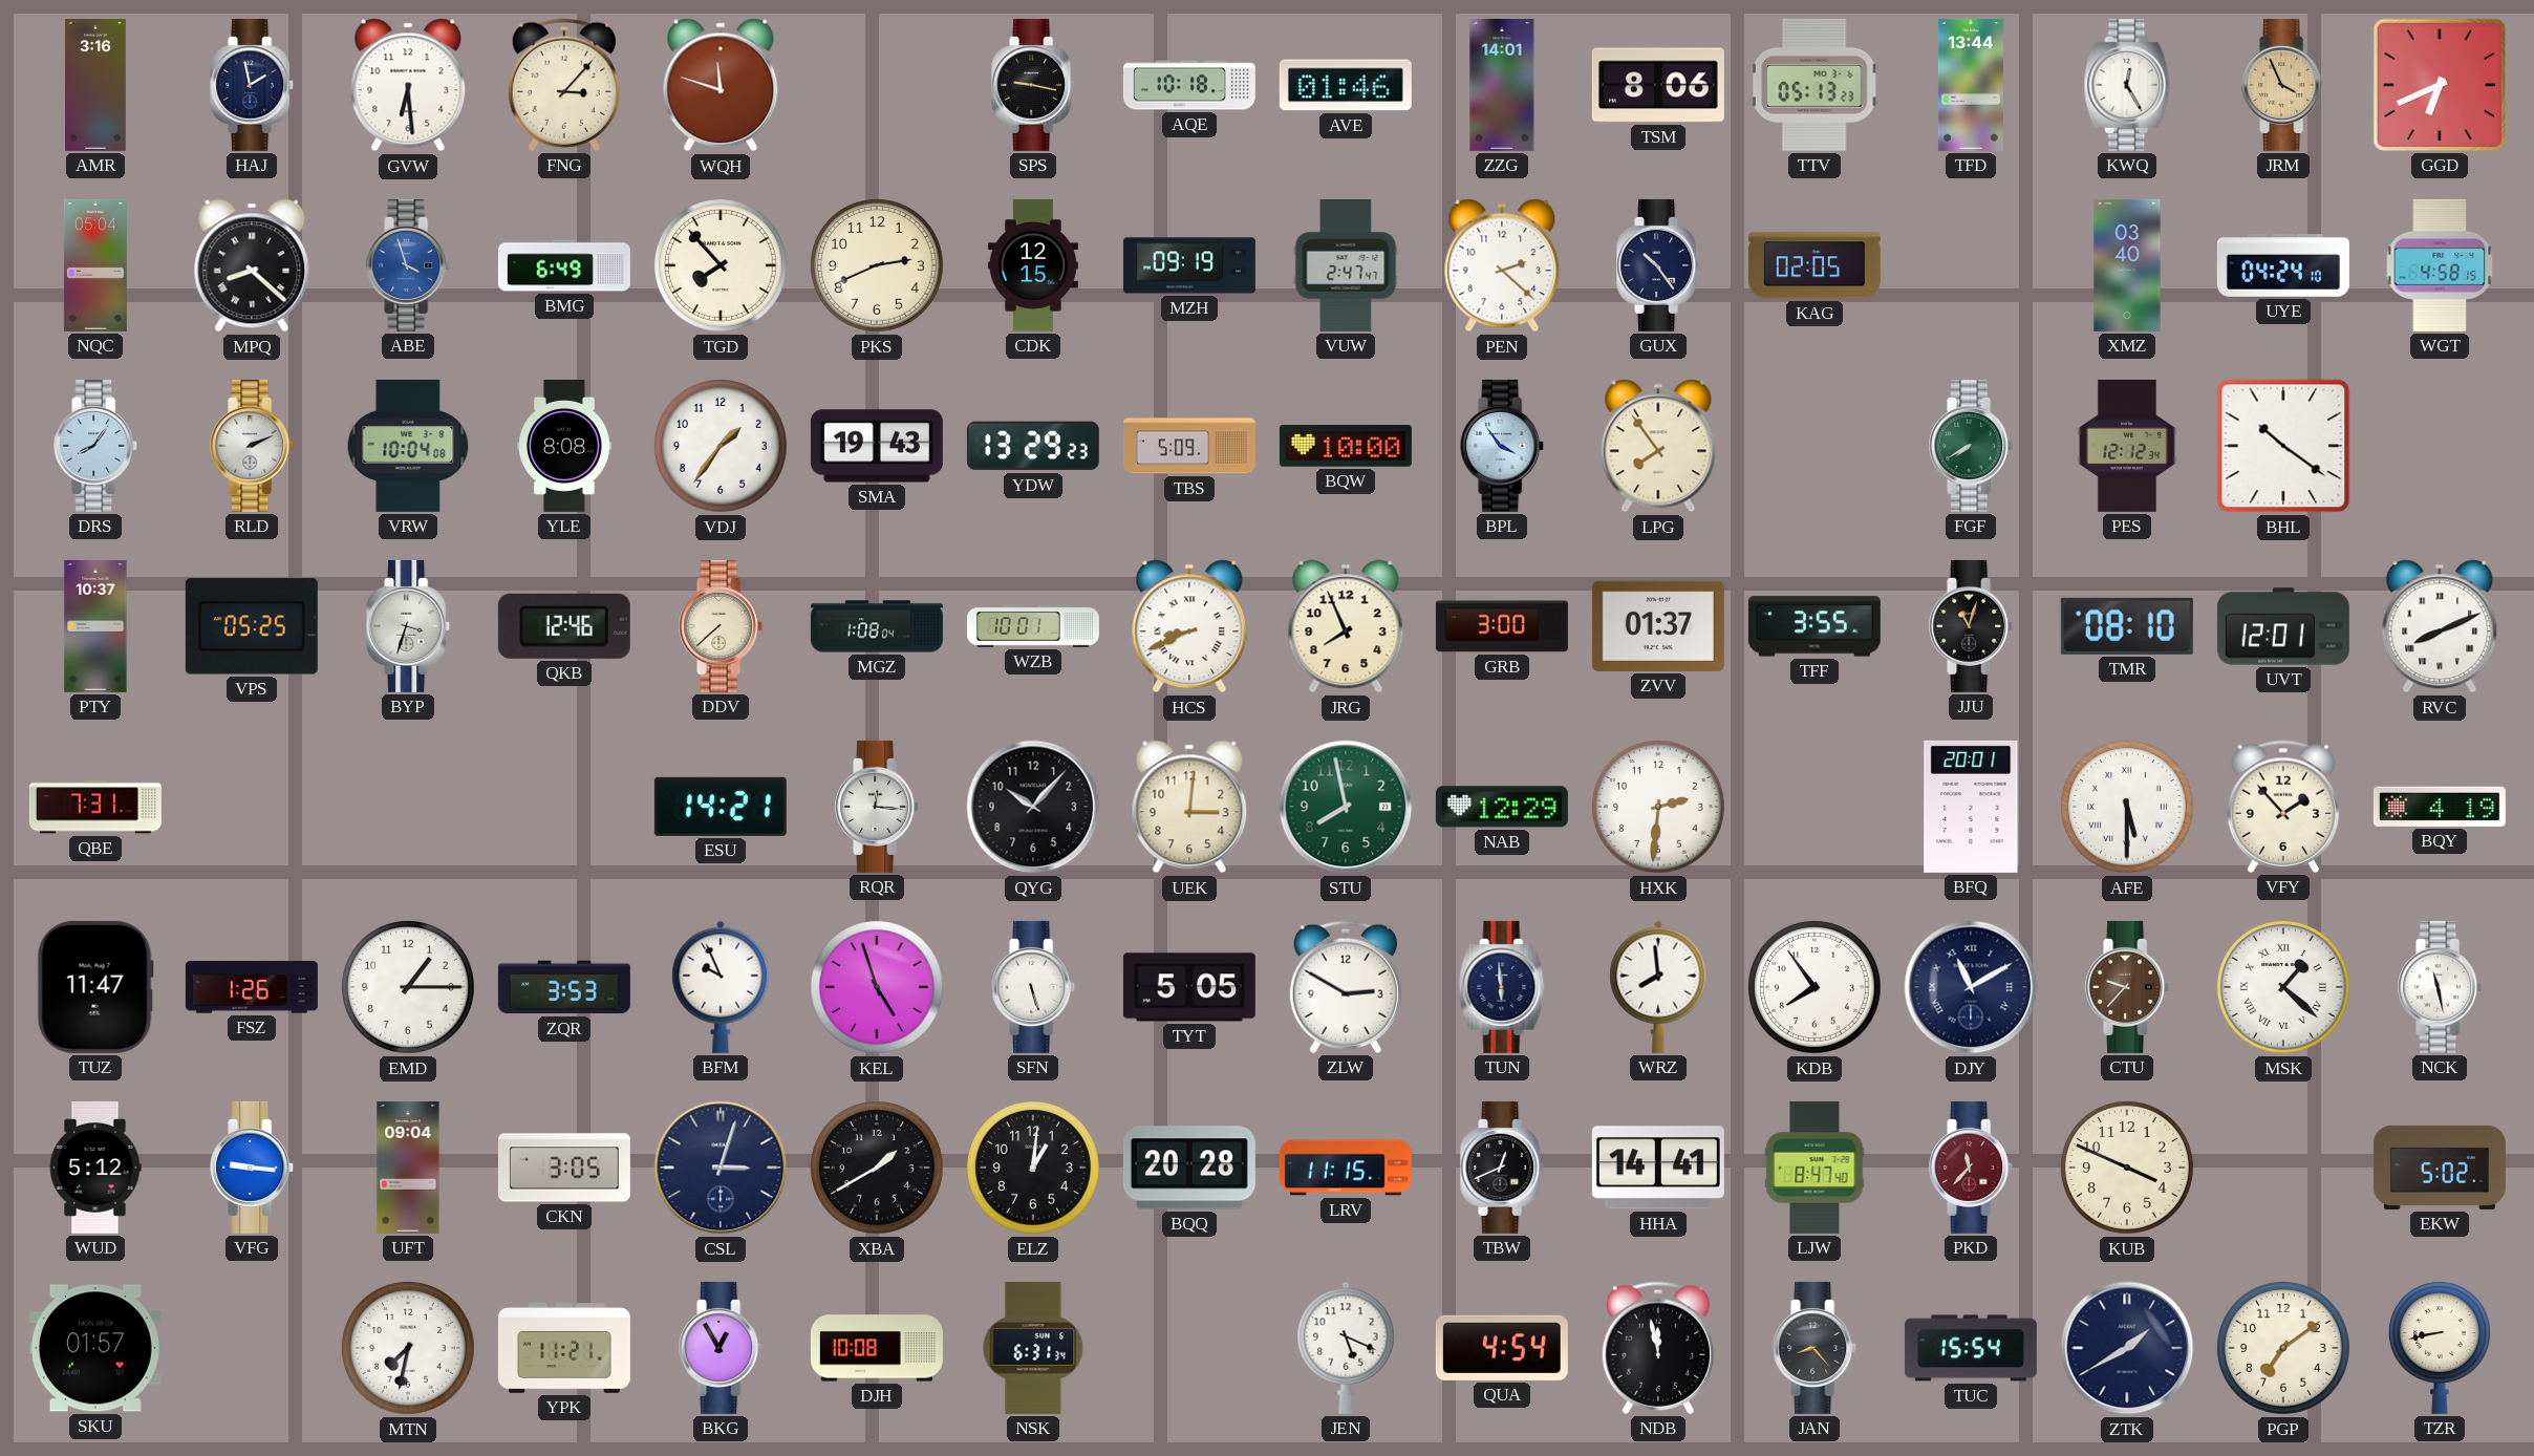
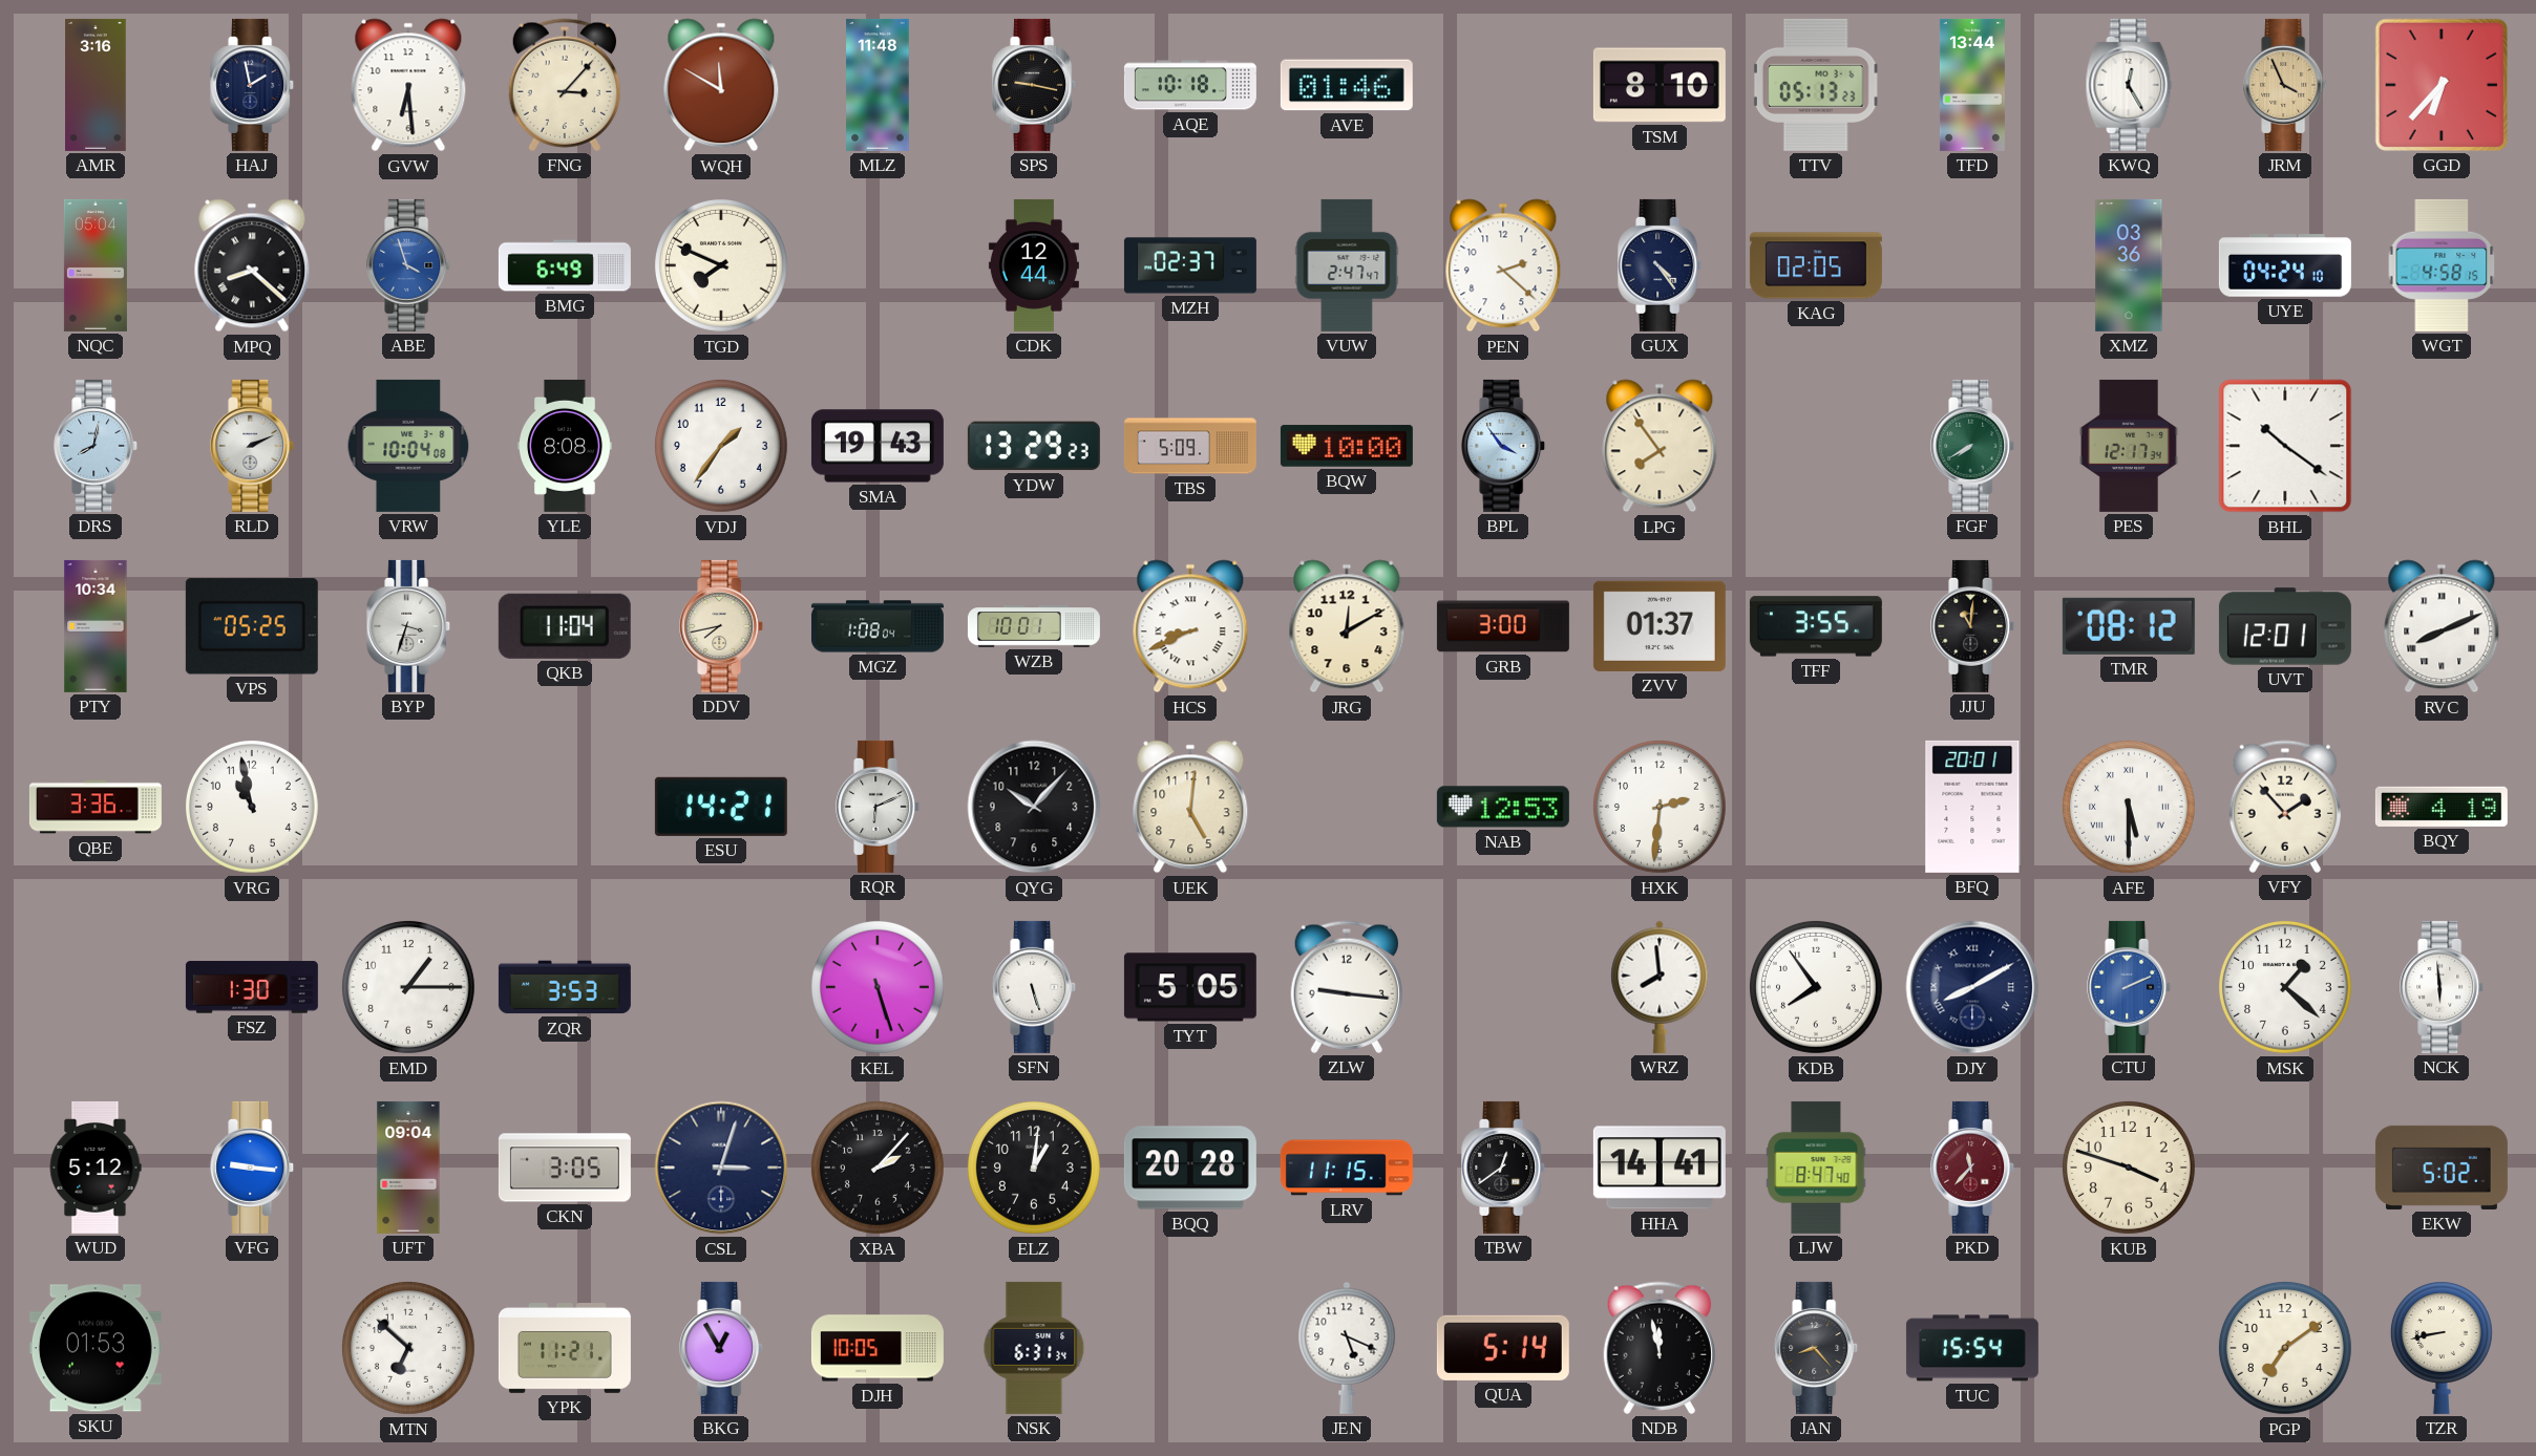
WQH: 11:48 -> 11:50 (721, 85)
MLZ: none -> 11:48 (878, 85)
ZZG: 14:01 -> none (1502, 85)
TSM: 8:06 -> 8:10 (1660, 85)
GGD: 6:41 -> 6:37 (2442, 85)
TGD: 7:53 -> 7:49 (721, 265)
PKS: 2:41 -> none (877, 265)
CDK: 12:15 -> 12:44 (1034, 265)
MZH: 09:19 -> 02:37 (1190, 265)
GUX: 10:24 -> 4:24 (1661, 265)
XMZ: 03:40 -> 03:36 (2129, 265)
DRS: 8:06 -> 8:02 (97, 446)
PES: 12:12 -> 12:17 (2130, 446)
PTY: 10:37 -> 10:34 (96, 626)
QKB: 12:46 -> 11:04 (565, 626)
DDV: 7:38 -> 7:43 (722, 626)
JRG: 7:56 -> 12:10 (1347, 626)
JJU: 11:03 -> 11:01 (1973, 626)
TMR: 08:10 -> 08:12 (2129, 626)
QBE: 7:31 -> 3:36 (96, 807)
VRG: none -> 10:58 (252, 807)
RQR: 12:16 -> 6:11 (879, 807)
UEK: 3:01 -> 5:01 (1190, 807)
STU: 7:58 -> none (1346, 807)
NAB: 12:29 -> 12:53 (1503, 807)
TUZ: 11:47 -> none (95, 987)
FSZ: 1:26 -> 1:30 (252, 987)
BFM: 9:56 -> none (721, 987)
KEL: 4:57 -> 5:27 (878, 987)
ZLW: 2:50 -> 9:16 (1347, 987)
TUN: 5:59 -> none (1502, 987)
DJY: 11:10 -> 8:10 (1972, 987)
CTU: 9:37 -> 2:11 (2130, 987)
CTU dial: brown -> blue (2130, 987)
MSK numerals: Roman -> Arabic (2285, 987)
NCK: 11:28 -> 5:59 (2443, 987)
XBA: 1:40 -> 2:07 (878, 1168)
TBW: 12:41 -> 12:39 (1504, 1168)
KUB: 3:49 -> 3:48 (2129, 1168)
SKU: 01:57 -> 01:53 (96, 1348)
MTN: 7:32 -> 6:52 (408, 1348)
DJH: 10:08 -> 10:05 (878, 1348)
QUA: 4:54 -> 5:14 (1503, 1348)
ZTK: 1:40 -> none (2127, 1348)
